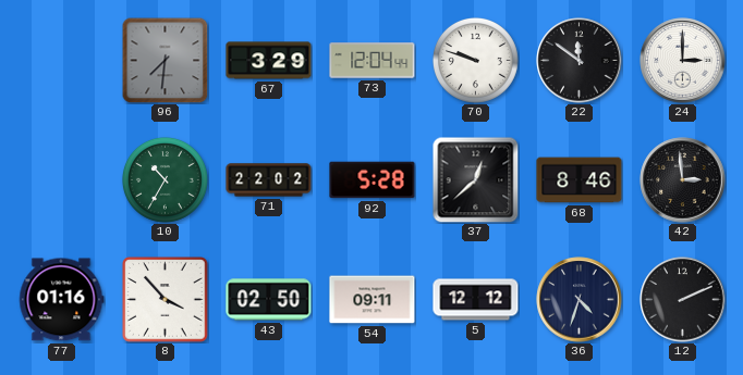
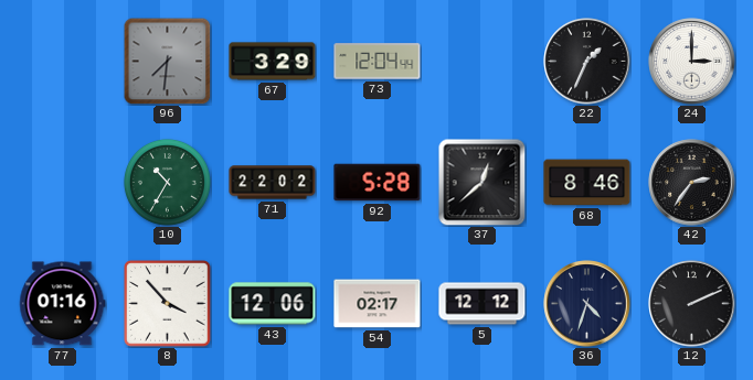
70: 9:48 -> none (475, 60)
22: 11:51 -> 1:34 (587, 62)
42: 2:59 -> 2:36 (692, 183)
43: 02:50 -> 12:06 (273, 304)
54: 09:11 -> 02:17 (378, 304)
